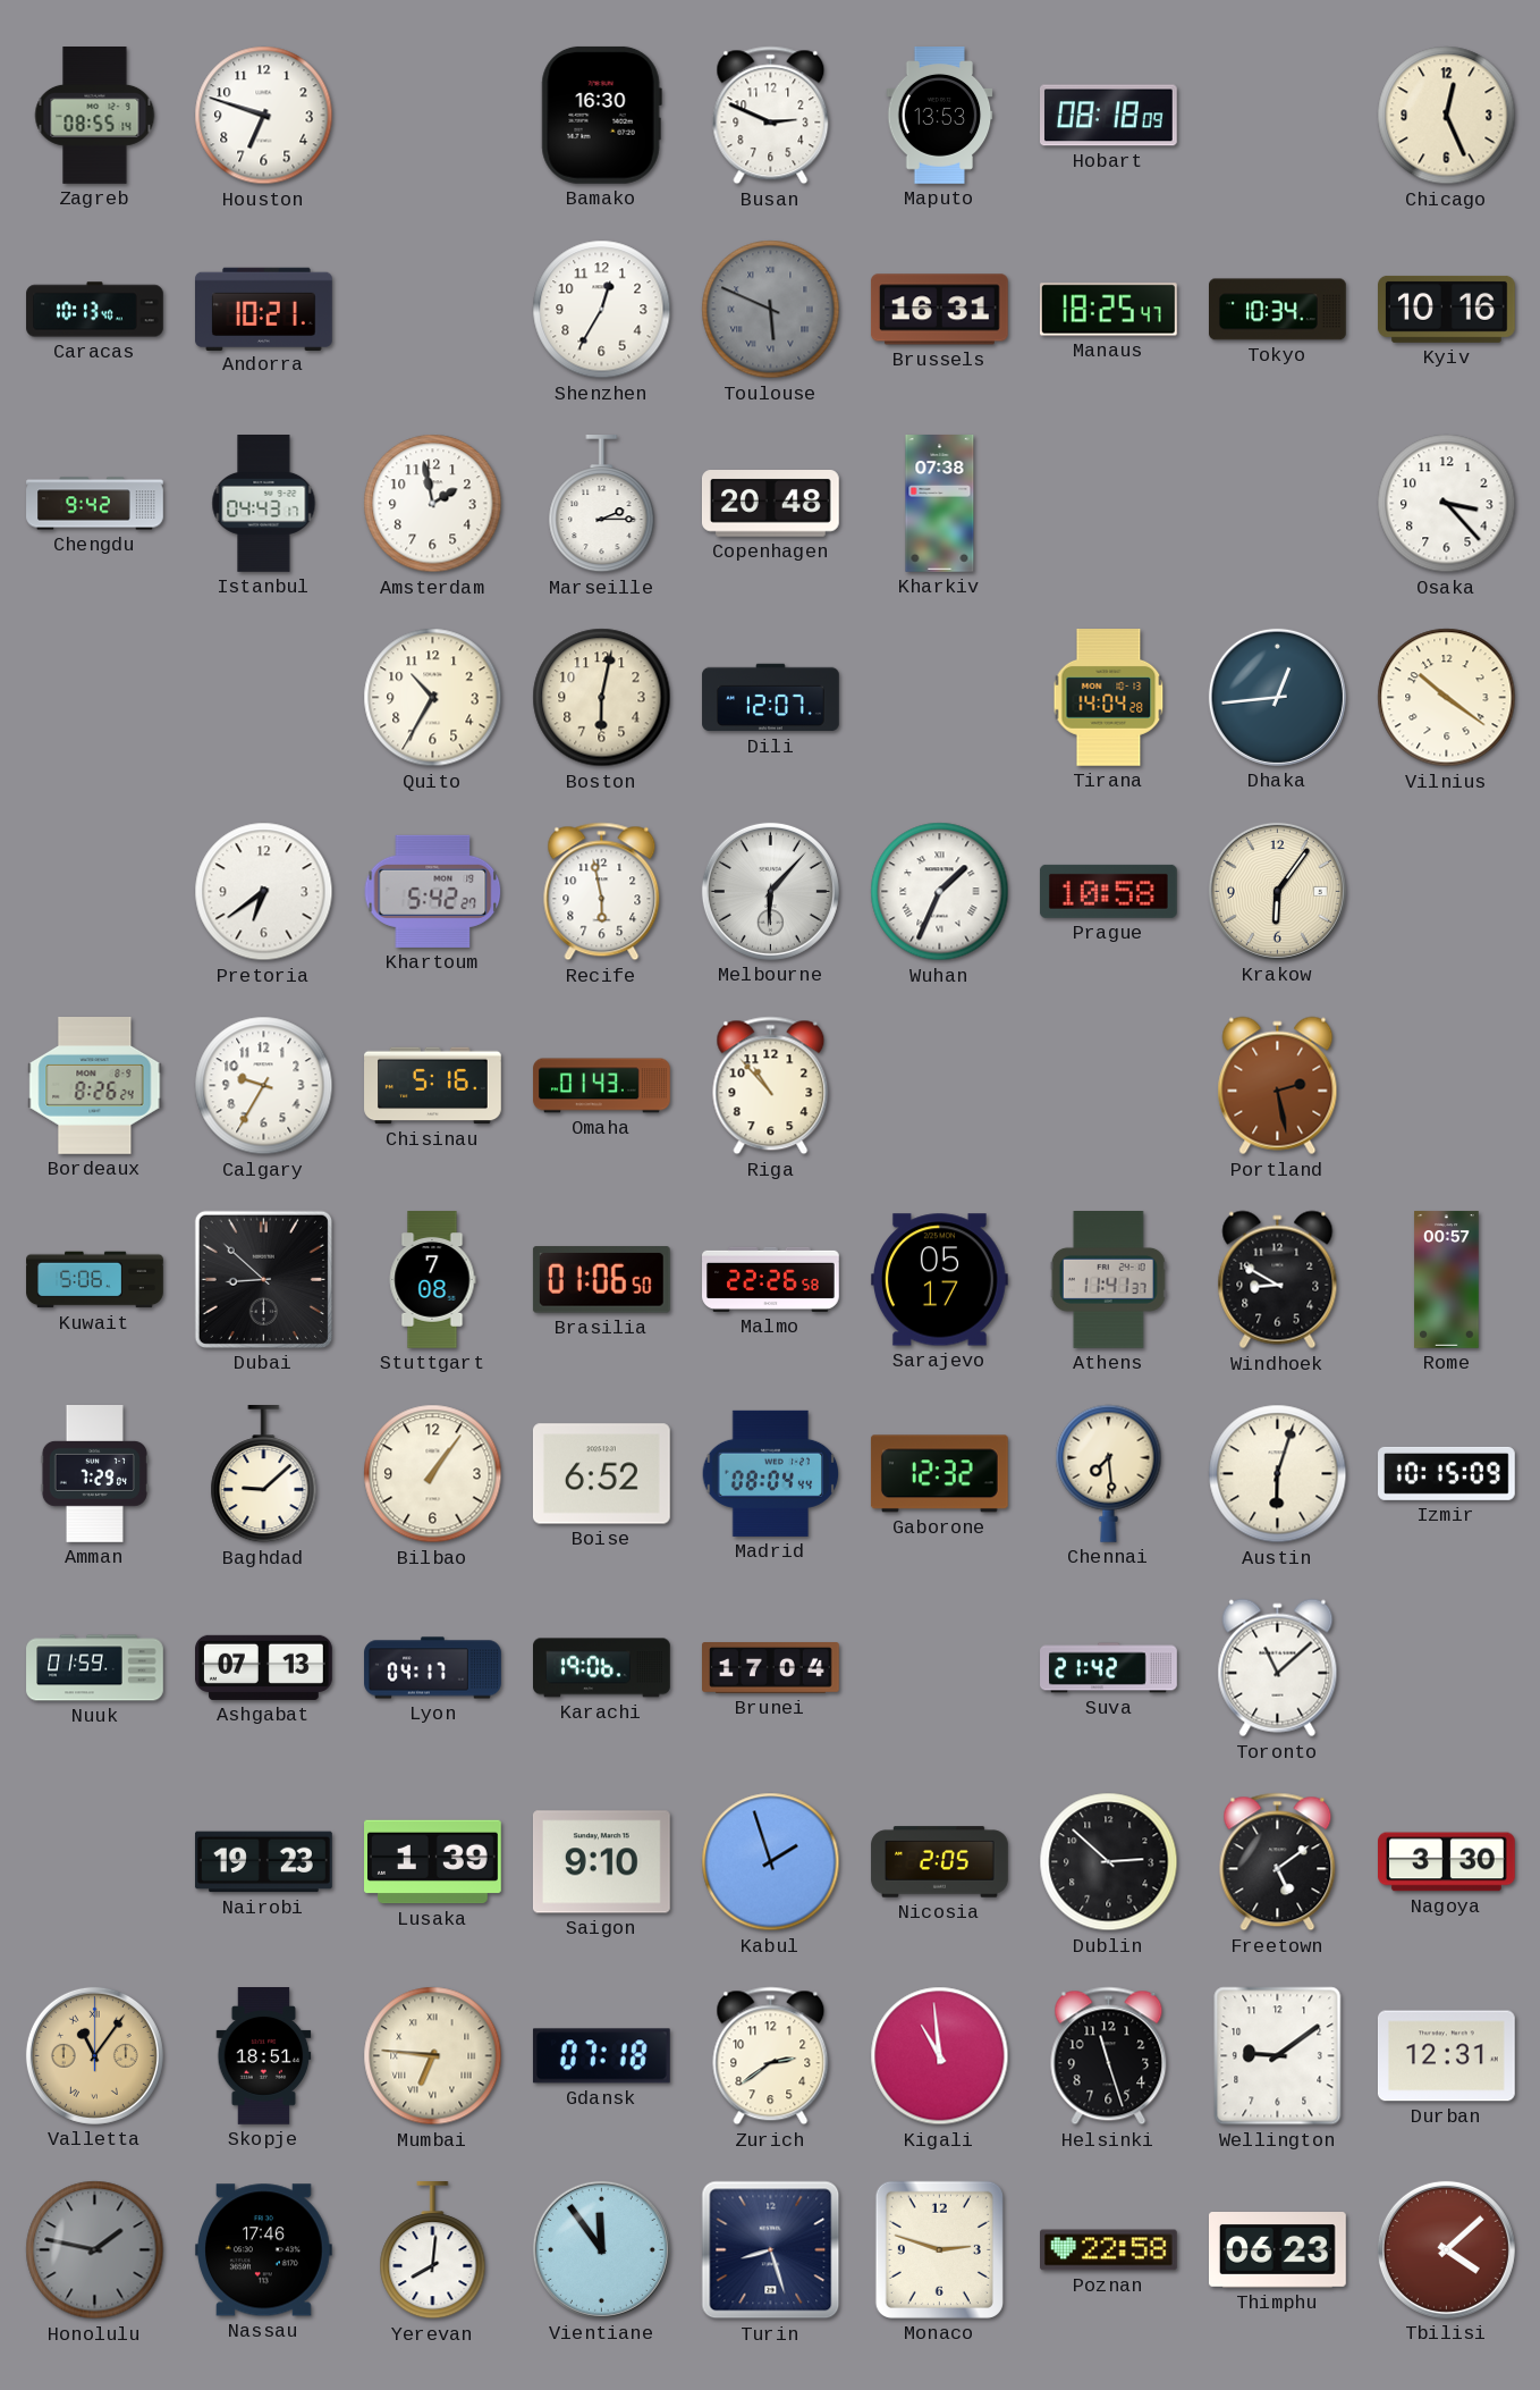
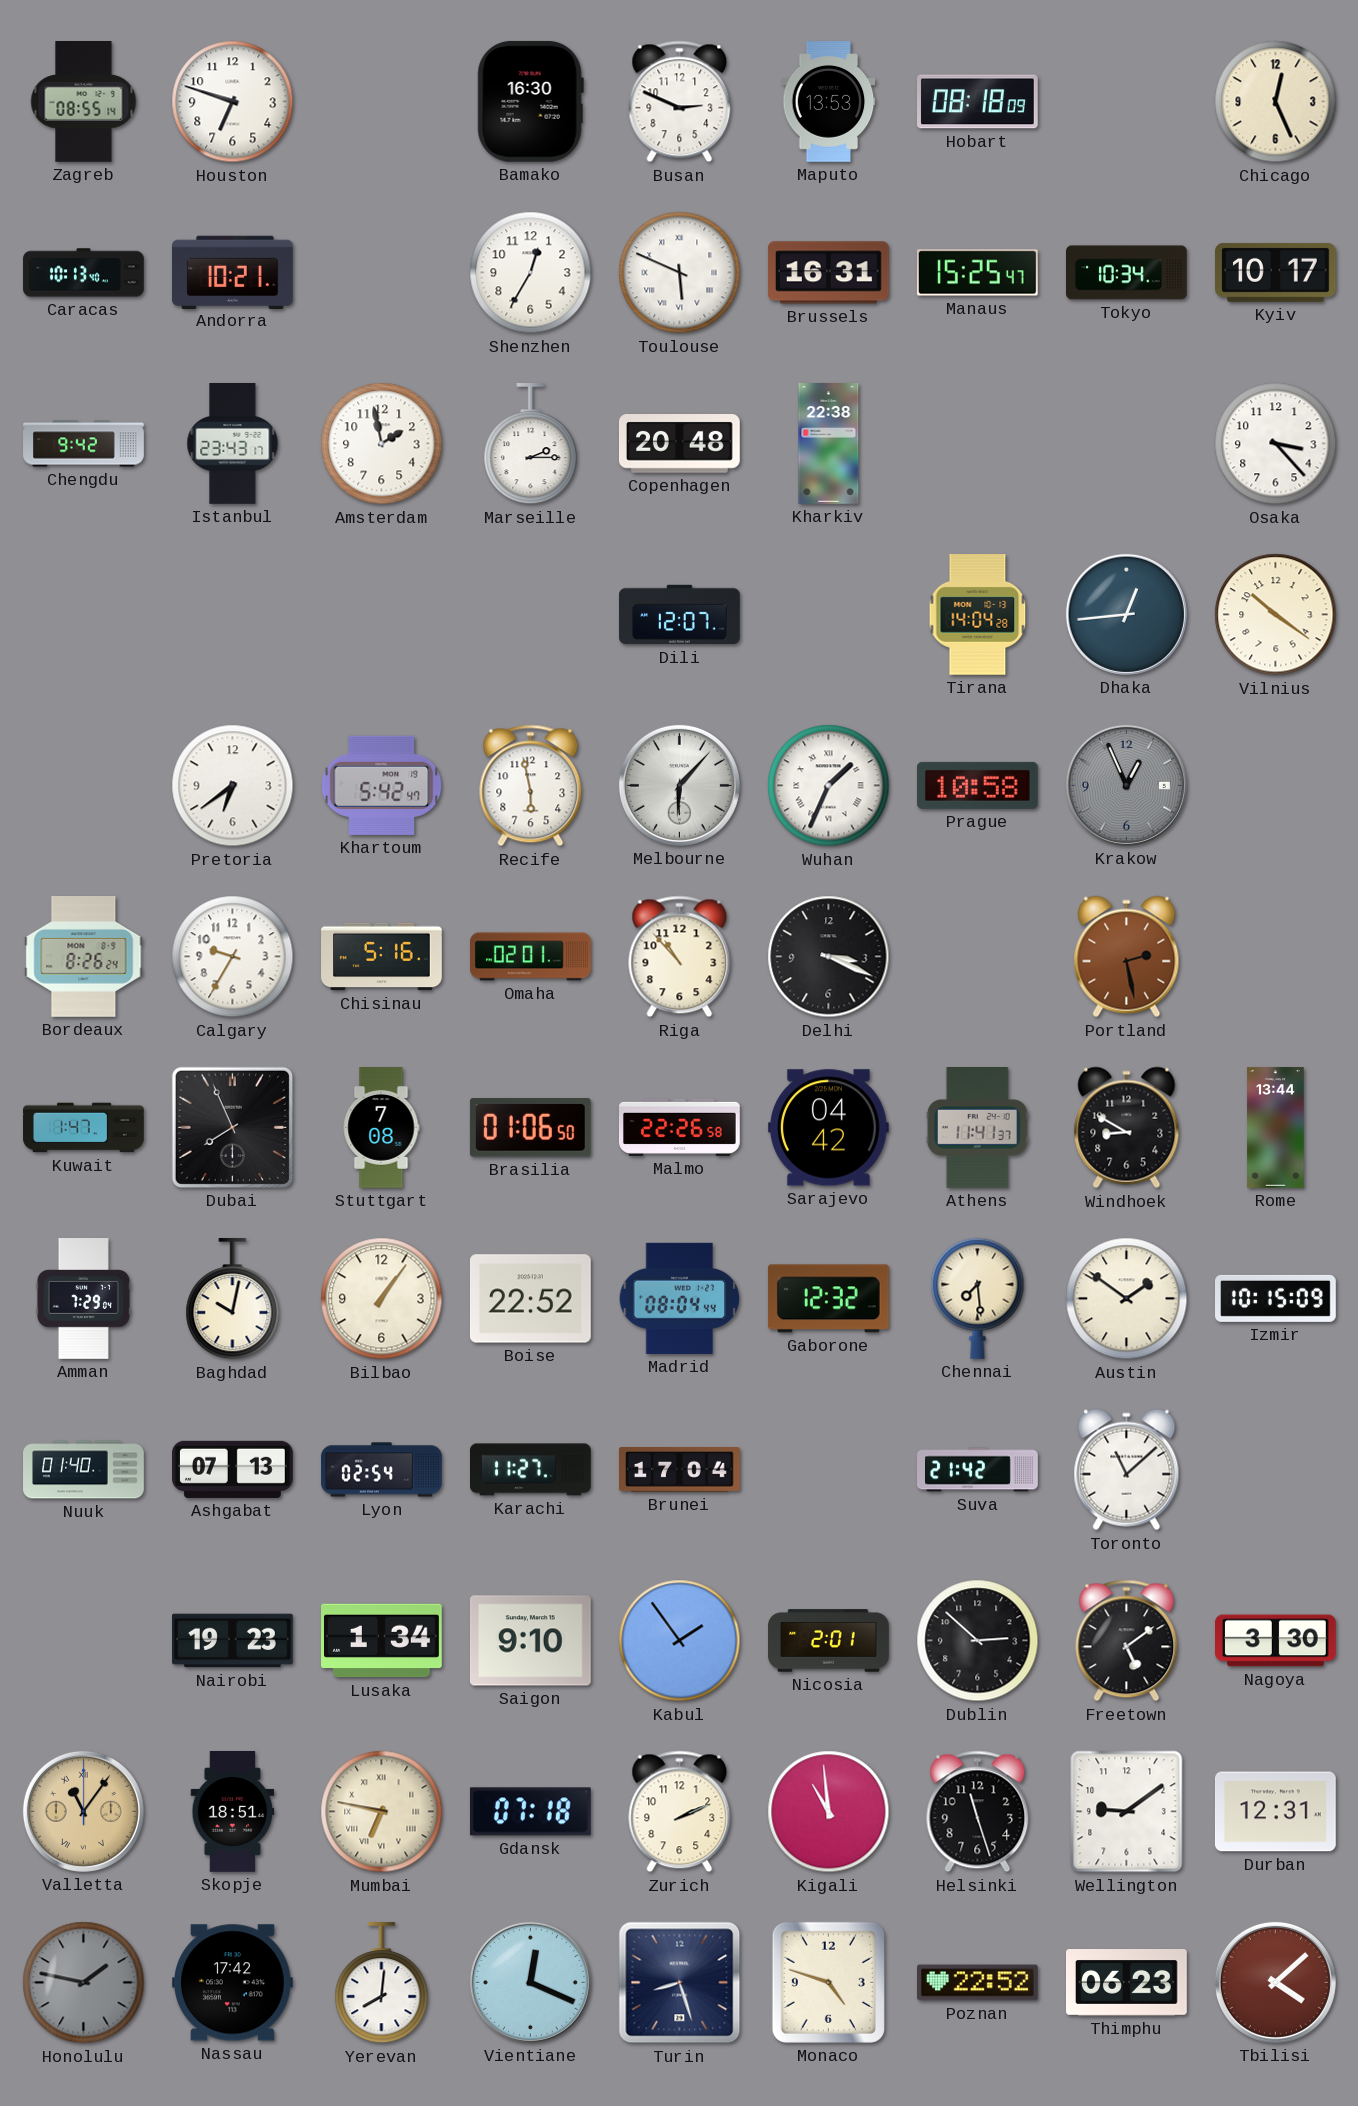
Toulouse dial: grey -> white (680, 273)
Manaus: 18:25 -> 15:25 (977, 273)
Kyiv: 10:16 -> 10:17 (1276, 272)
Istanbul: 04:43 -> 23:43 (233, 444)
Kharkiv: 07:38 -> 22:38 (829, 444)
Quito: 10:35 -> none (433, 698)
Boston: 6:02 -> none (602, 698)
Khartoum: 5:42:27 -> 5:42:47 (382, 785)
Krakow: 6:06 -> 12:56 (1126, 785)
Krakow dial: cream -> grey (1126, 785)
Omaha: 01:43 -> 02:01 (531, 957)
Delhi: none -> 3:19 (829, 957)
Kuwait: 5:06 -> 1:47 (84, 1128)
Dubai: 8:52 -> 7:56 (232, 1127)
Sarajevo: 05:17 -> 04:42 (828, 1128)
Rome: 00:57 -> 13:44 (1276, 1128)
Baghdad: 9:08 -> 10:02 (233, 1300)
Boise: 6:52 -> 22:52 (530, 1299)
Austin: 6:03 -> 1:51 (1127, 1299)
Nuuk: 01:59 -> 01:40 (84, 1470)
Lyon: 04:17 -> 02:54 (382, 1470)
Karachi: 19:06 -> 11:27 (531, 1470)
Lusaka: 1:39 -> 1:34 (382, 1641)
Kabul: 1:57 -> 1:54 (680, 1641)
Nicosia: 2:05 -> 2:01 (829, 1641)
Mumbai: 6:46 -> 6:47 (382, 1812)
Zurich: 2:39 -> 2:11 (680, 1812)
Nassau: 17:46 -> 17:42 (232, 1983)
Vientiane: 11:54 -> 12:19 (530, 1982)
Monaco: 2:48 -> 4:48 (828, 1982)
Poznan: 22:58 -> 22:52 (978, 1983)
